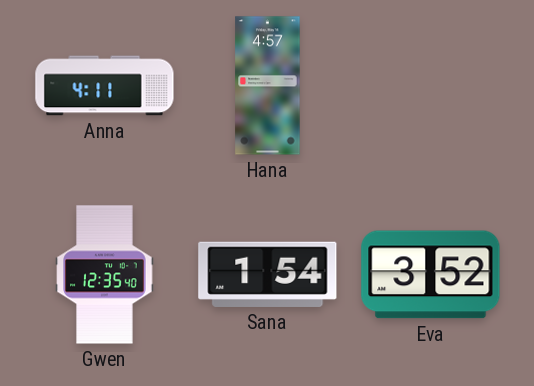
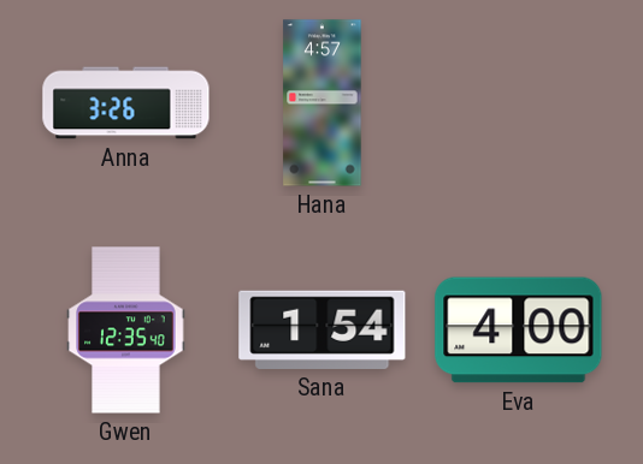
Anna: 4:11 -> 3:26 (126, 103)
Eva: 3:52 -> 4:00 (519, 331)
